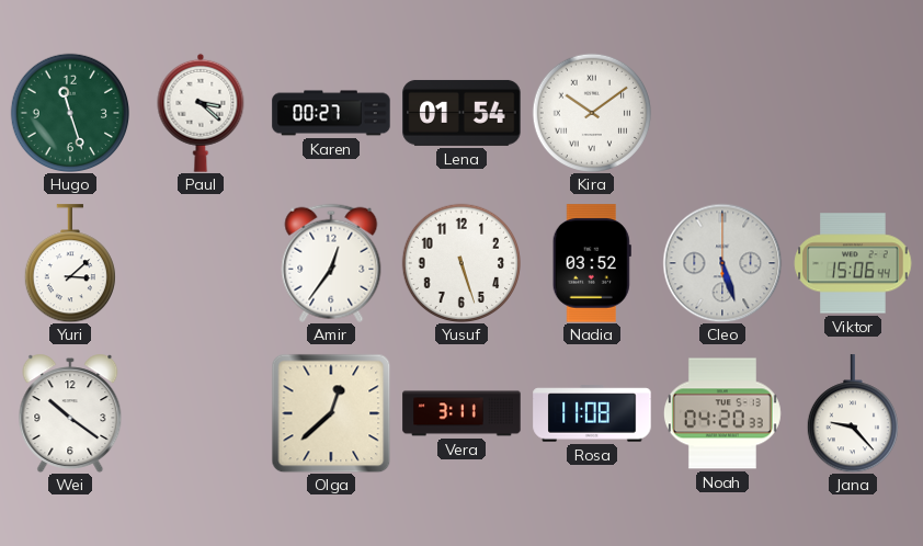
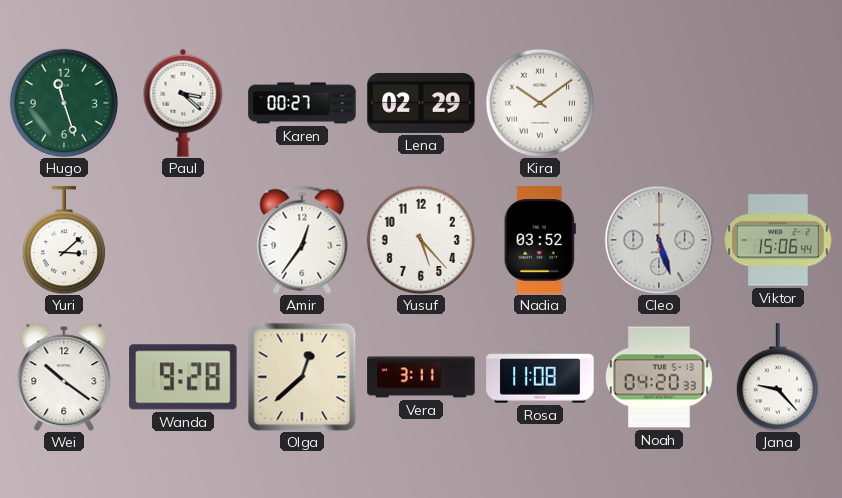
Lena: 01:54 -> 02:29 (421, 103)
Yusuf: 5:27 -> 5:23 (420, 239)
Wanda: none -> 9:28 (183, 377)
